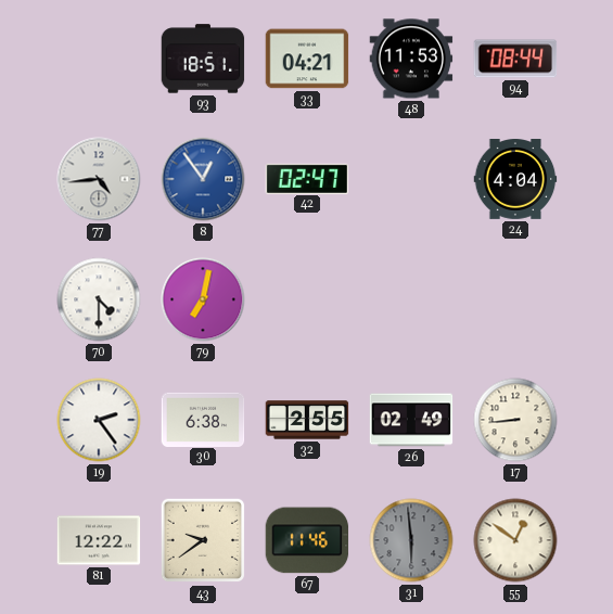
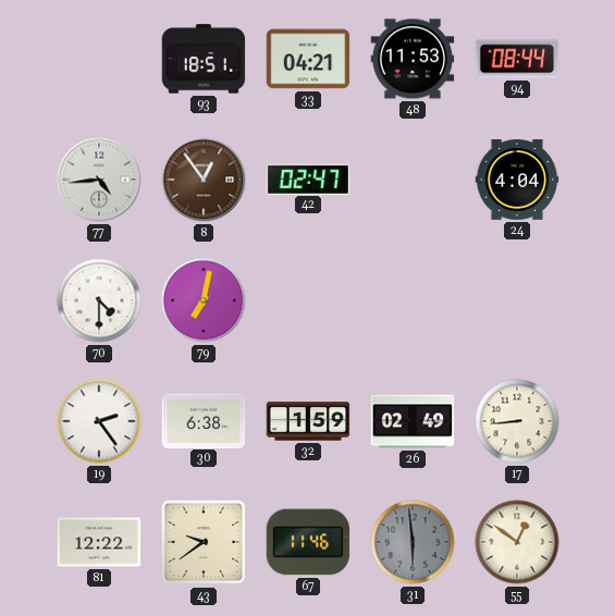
8 dial: blue -> brown (204, 180)
32: 2:55 -> 1:59 (308, 421)
